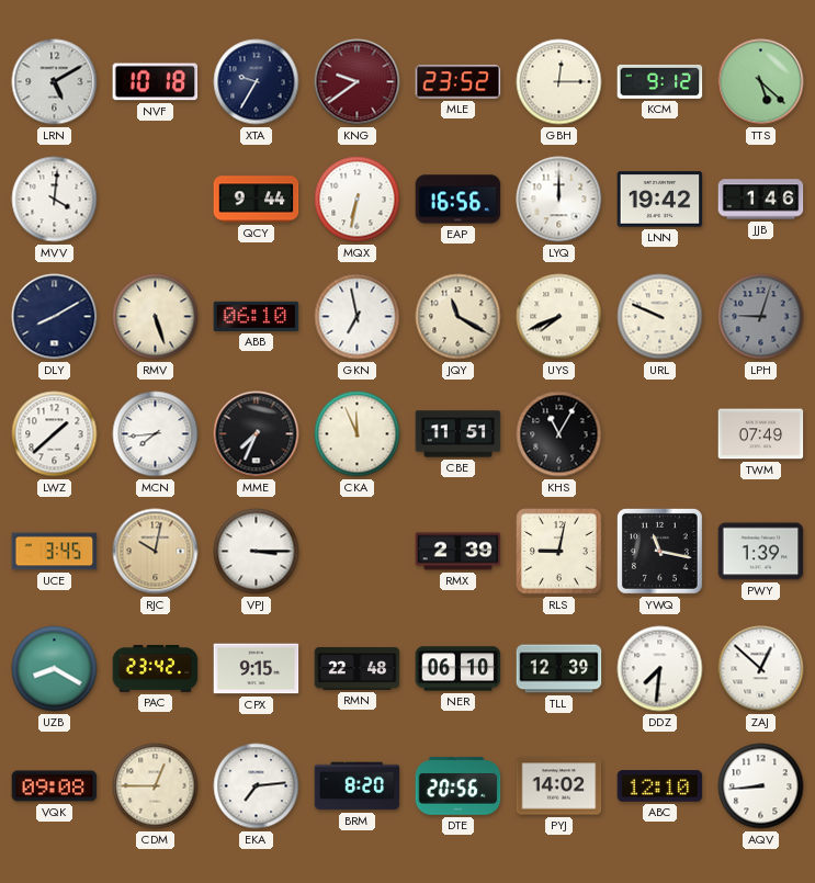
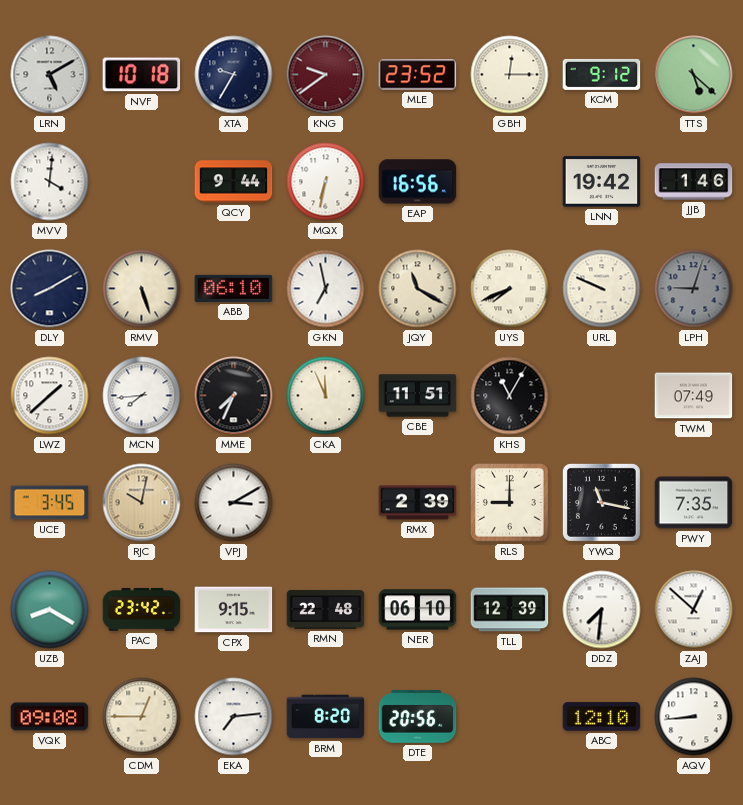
LYQ: 12:00 -> none (559, 200)
VPJ: 3:15 -> 3:10 (234, 503)
RLS: 9:02 -> 9:00 (510, 503)
PWY: 1:39 -> 7:35 (694, 503)
PYJ: 14:02 -> none (559, 786)
